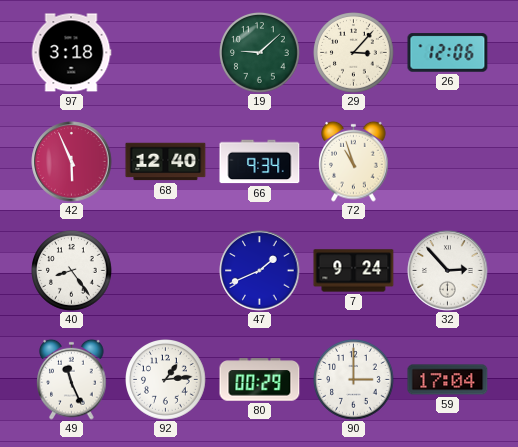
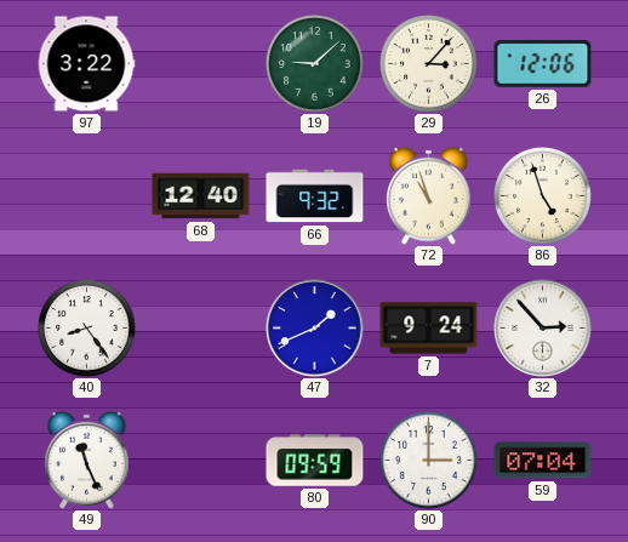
97: 3:18 -> 3:22 (86, 64)
42: 5:56 -> none (72, 162)
66: 9:34 -> 9:32 (315, 196)
86: none -> 4:57 (543, 196)
92: 1:14 -> none (166, 380)
80: 00:29 -> 09:59 (315, 461)
59: 17:04 -> 07:04 (543, 461)
